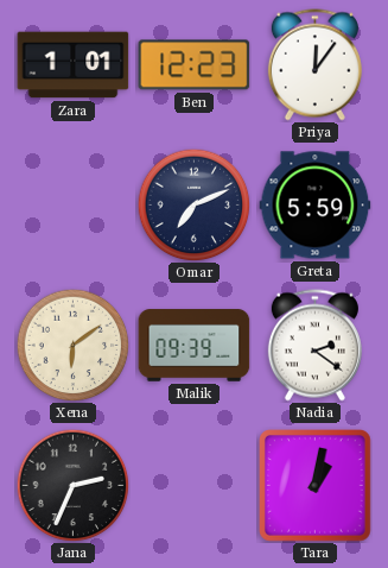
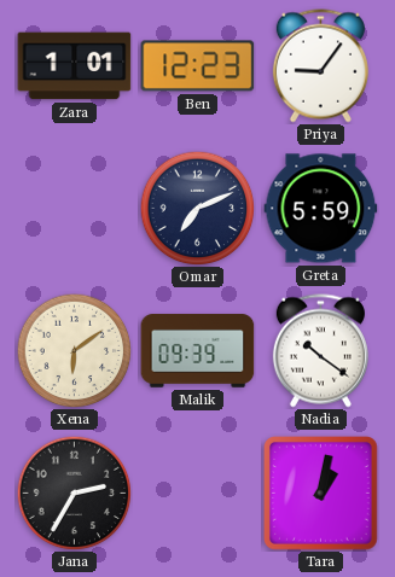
Priya: 12:06 -> 9:06 (320, 66)
Nadia: 2:21 -> 10:21 (320, 351)
Jana: 2:34 -> 2:35 (74, 493)
